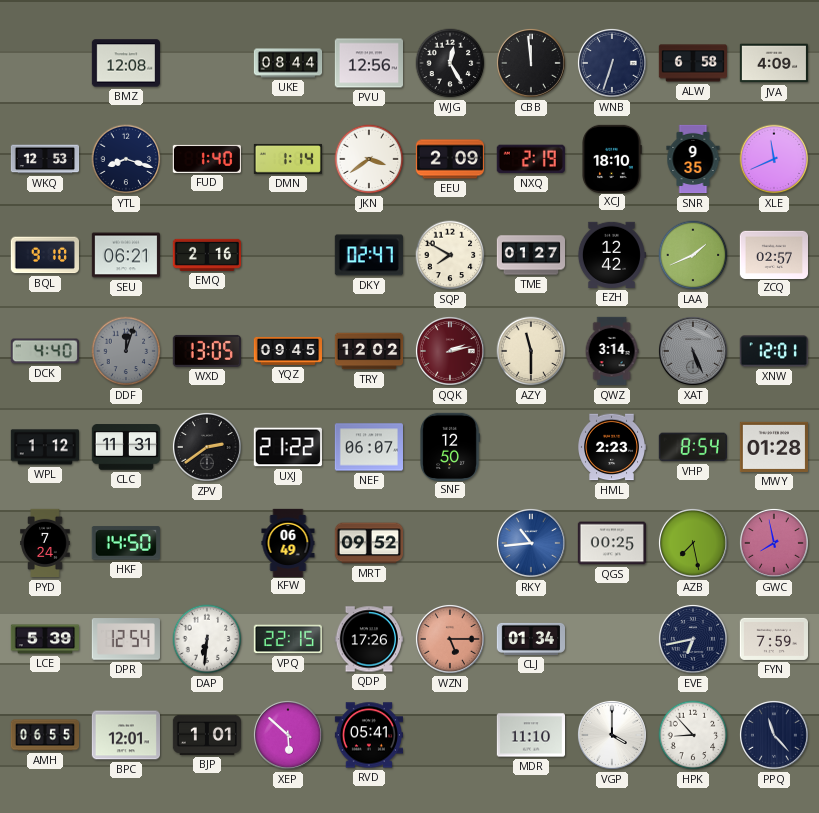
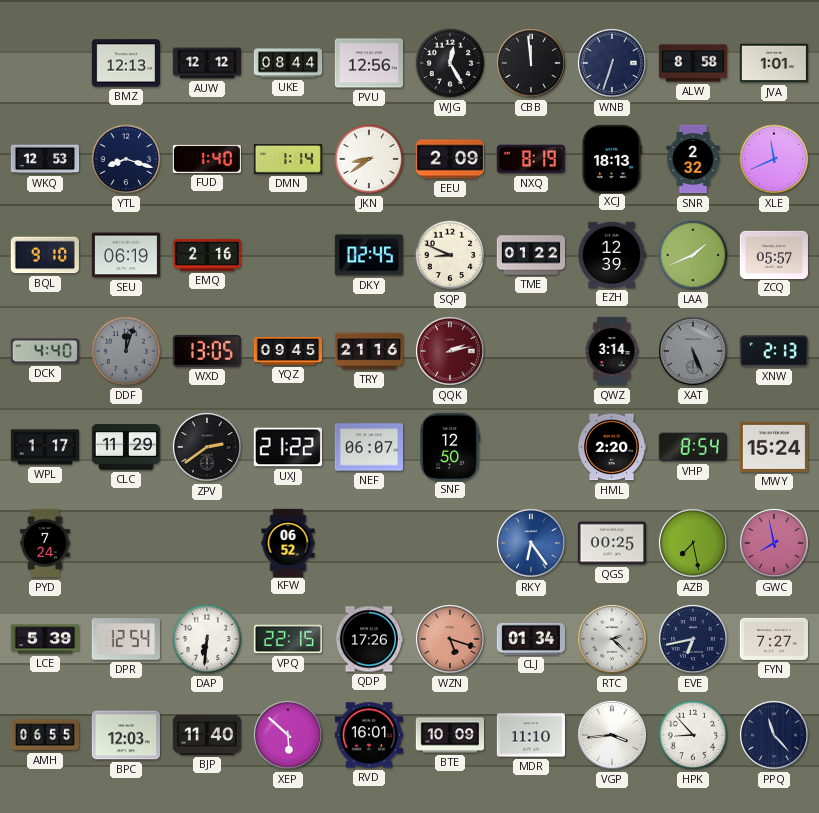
BMZ: 12:08 -> 12:13 (125, 63)
AUW: none -> 12:12 (207, 63)
ALW: 6:58 -> 8:58 (693, 63)
JVA: 4:09 -> 1:01 (773, 63)
JKN: 3:39 -> 8:39 (369, 159)
NXQ: 2:19 -> 8:19 (531, 159)
XCJ: 18:10 -> 18:13 (612, 158)
SNR: 9:35 -> 2:32 (693, 159)
SEU: 06:21 -> 06:19 (125, 255)
DKY: 02:47 -> 02:45 (369, 255)
SQP: 7:50 -> 8:49 (450, 255)
TME: 01:27 -> 01:22 (531, 255)
EZH: 12:42 -> 12:39 (611, 255)
ZCQ: 02:57 -> 05:57 (773, 254)
TRY: 12:02 -> 21:16 (369, 351)
AZY: 11:30 -> none (531, 351)
XNW: 12:01 -> 2:13 (774, 351)
WPL: 1:12 -> 1:17 (44, 447)
CLC: 11:31 -> 11:29 (125, 447)
HML: 2:23 -> 2:20 (611, 447)
MWY: 01:28 -> 15:24 (773, 447)
HKF: 14:50 -> none (126, 543)
KFW: 06:49 -> 06:52 (288, 542)
MRT: 09:52 -> none (368, 543)
RKY: 10:44 -> 6:24 (531, 543)
WZN: 5:15 -> 5:18 (450, 639)
RTC: none -> 2:22 (612, 639)
FYN: 7:59 -> 7:27 (773, 639)
BPC: 12:01 -> 12:03 (125, 735)
BJP: 1:01 -> 11:40 (206, 735)
RVD: 05:41 -> 16:01 (368, 735)
BTE: none -> 10:09 (449, 735)
VGP: 4:00 -> 3:44 (612, 735)
